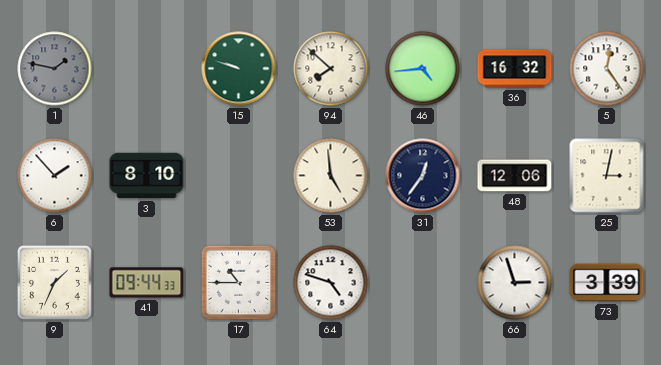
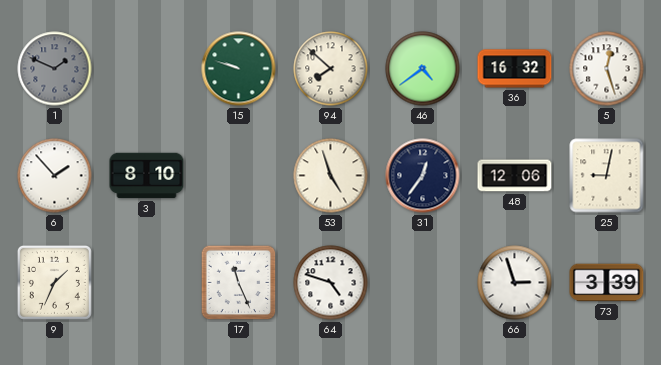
1: 1:47 -> 1:49 (55, 69)
46: 4:44 -> 4:39 (423, 69)
5: 12:24 -> 12:27 (607, 69)
53: 4:59 -> 4:57 (331, 176)
25: 3:02 -> 9:02 (607, 176)
41: 09:44 -> none (147, 283)
17: 10:45 -> 11:26 (239, 283)
